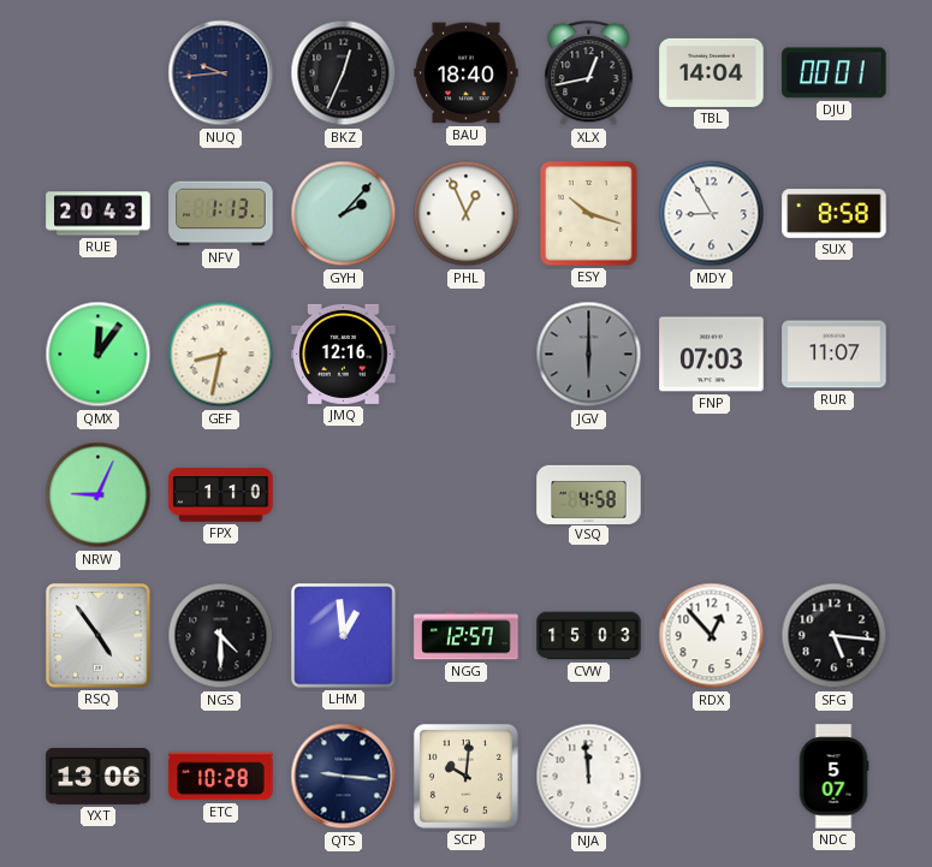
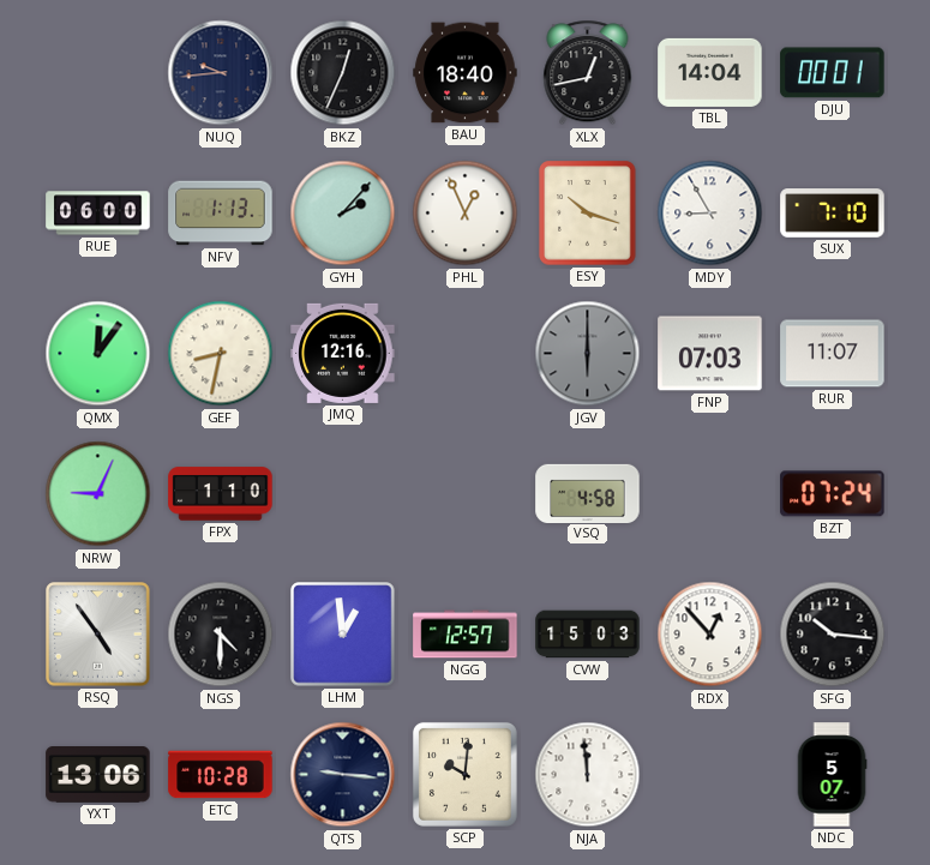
RUE: 20:43 -> 06:00 (98, 214)
SUX: 8:58 -> 7:10 (833, 214)
BZT: none -> 07:24 (833, 494)
SFG: 5:16 -> 10:16 (833, 635)
